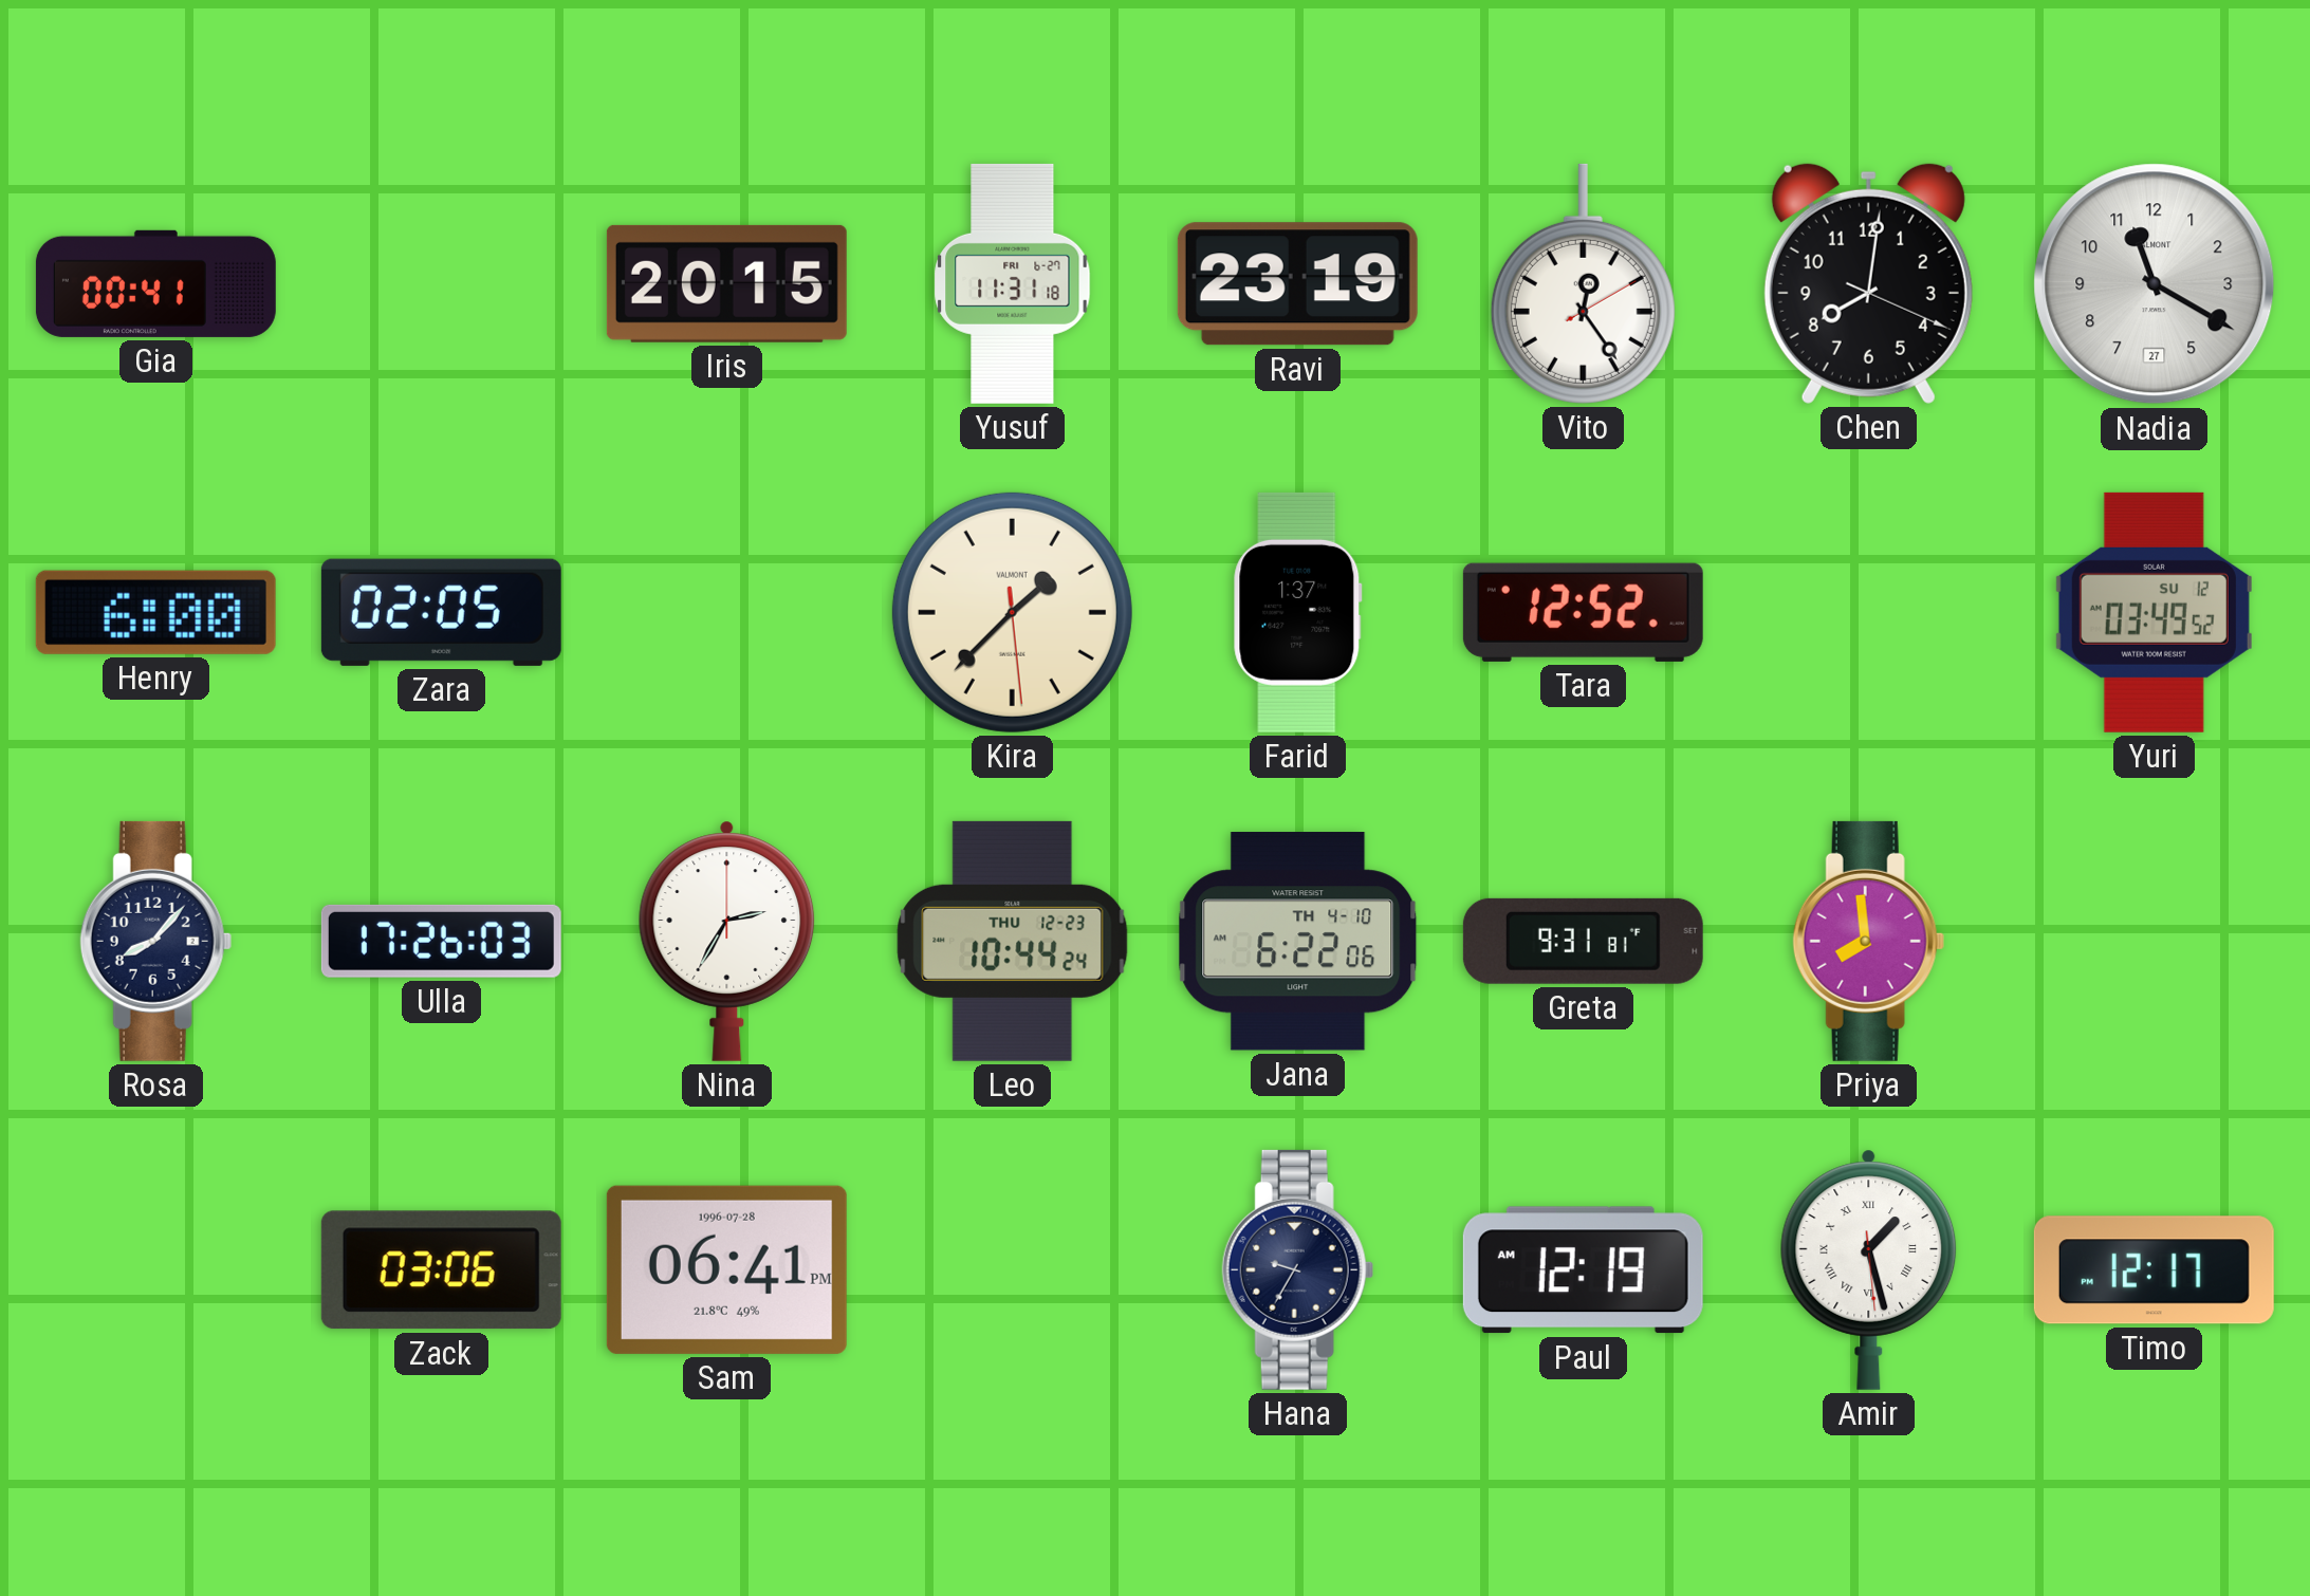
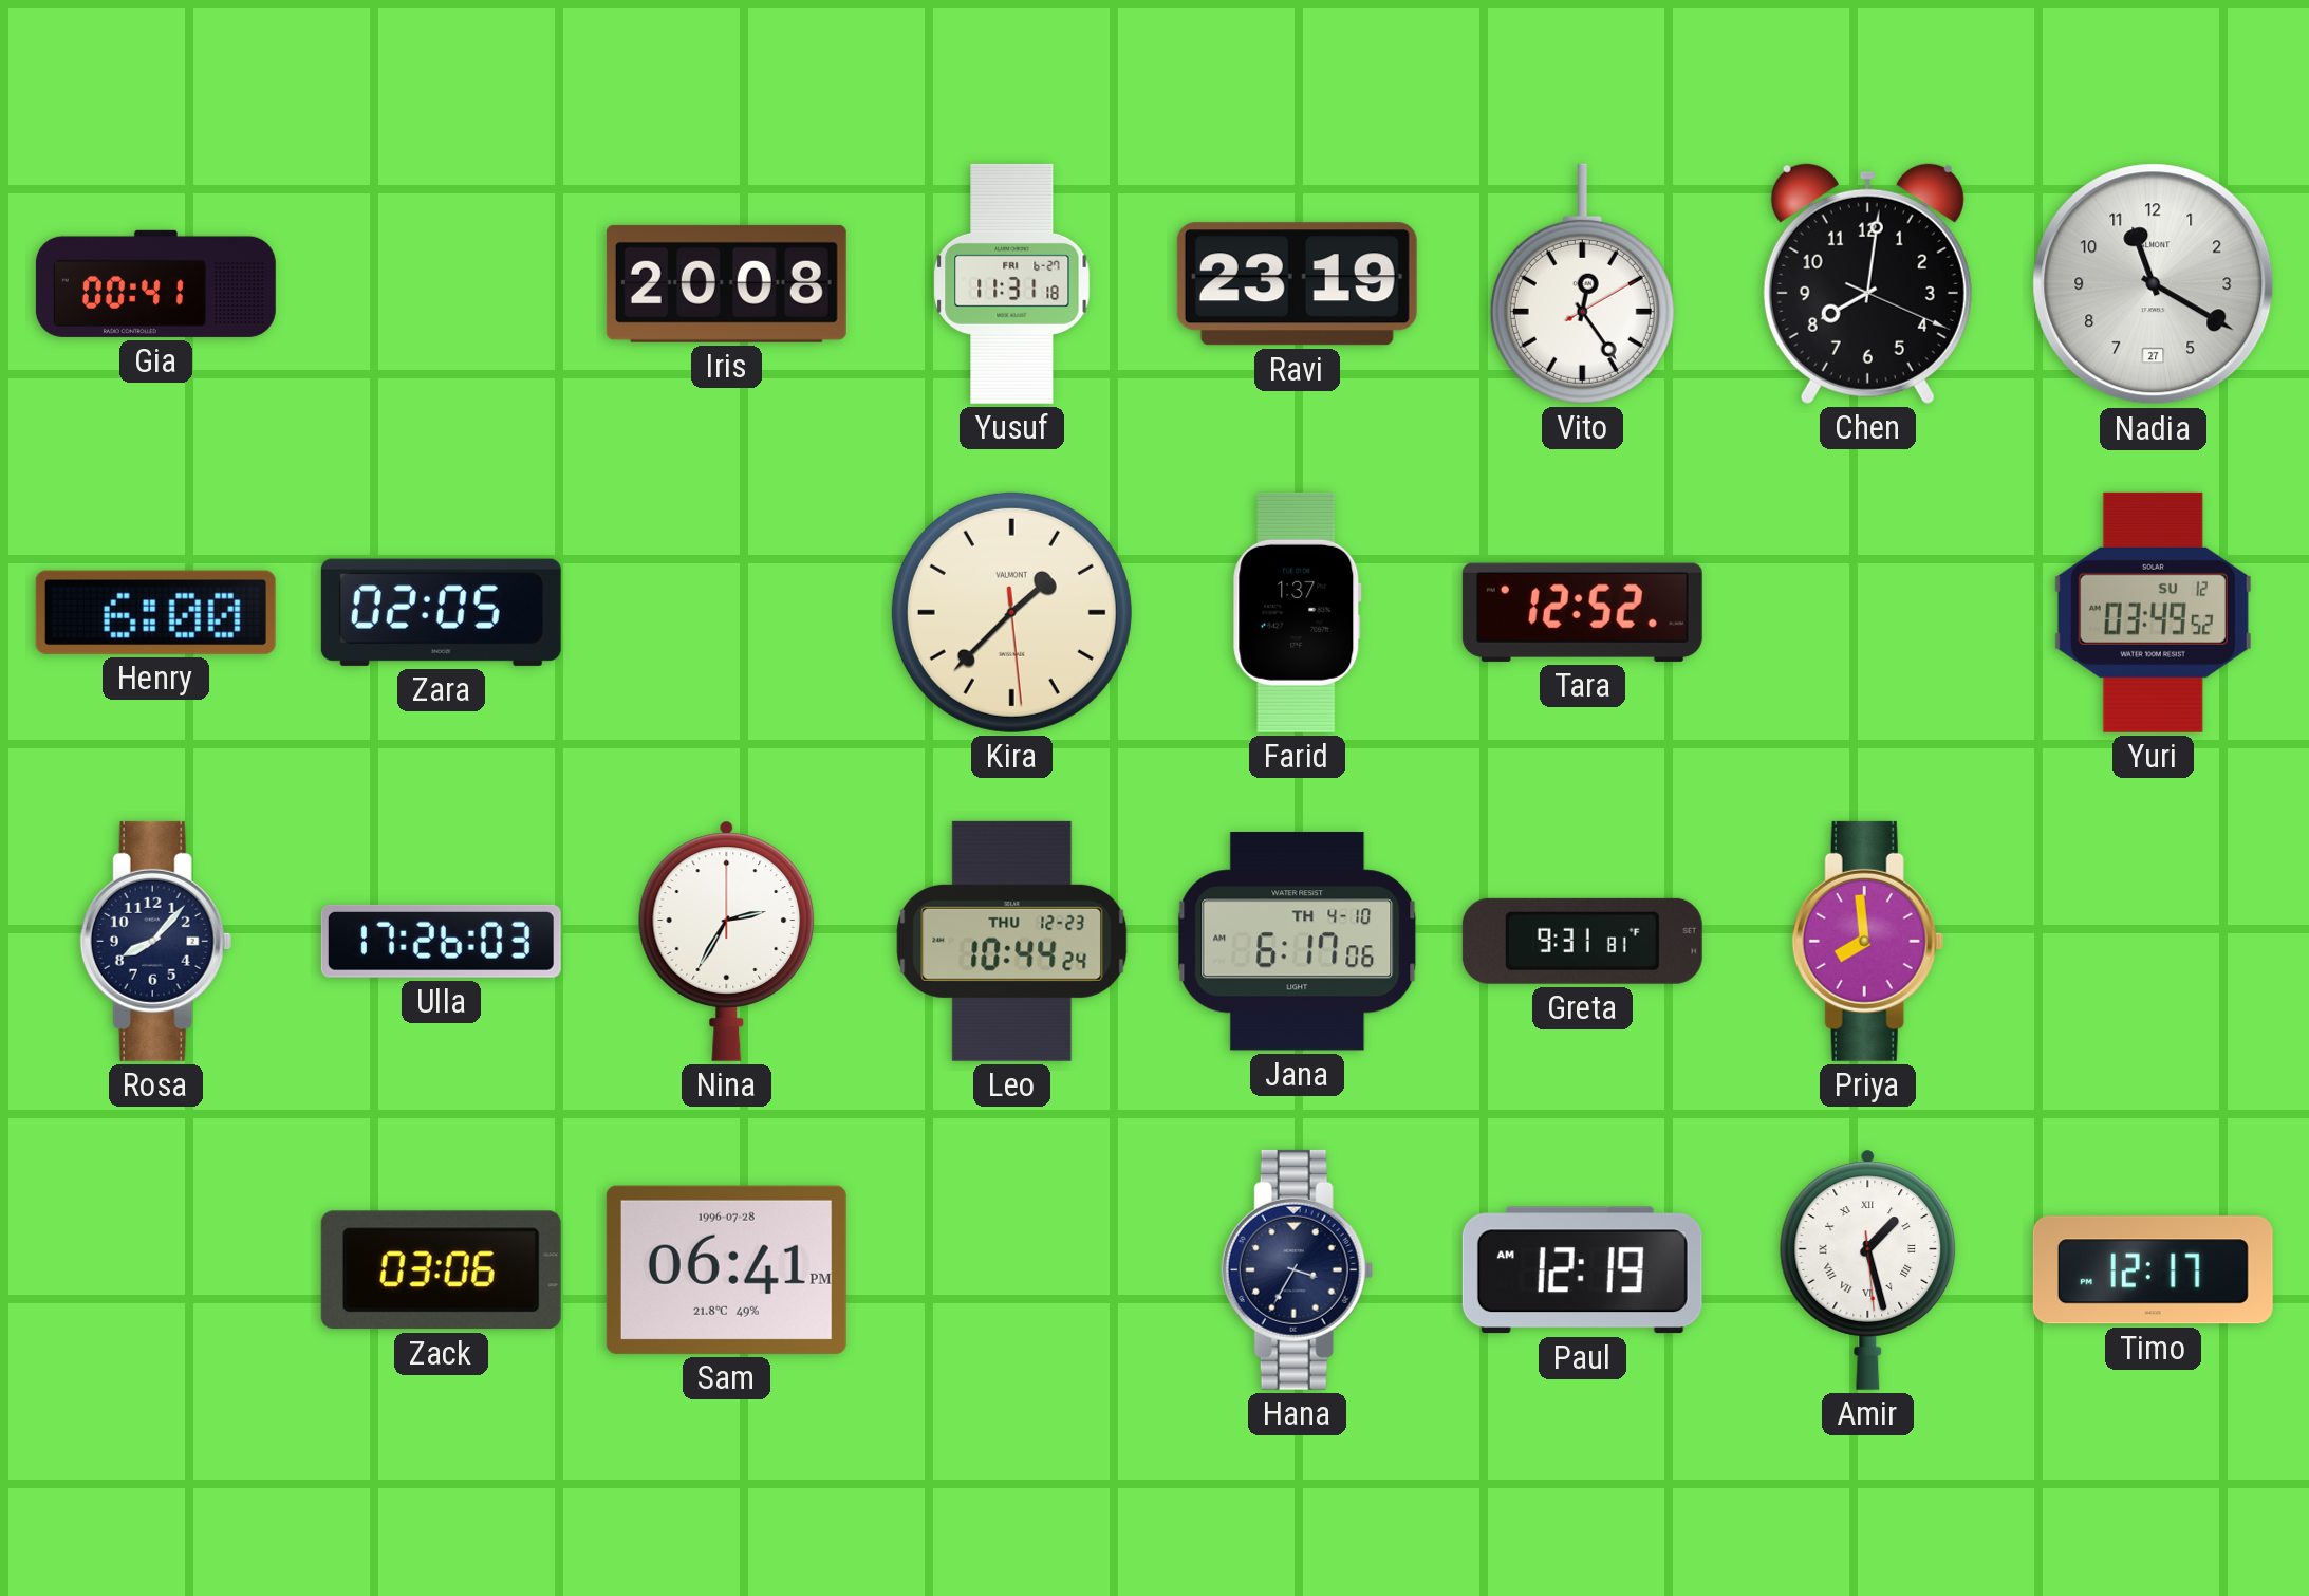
Iris: 20:15 -> 20:08 (726, 283)
Jana: 6:22 -> 6:17 (1298, 942)
Hana: 9:35 -> 3:35 (1297, 1269)
